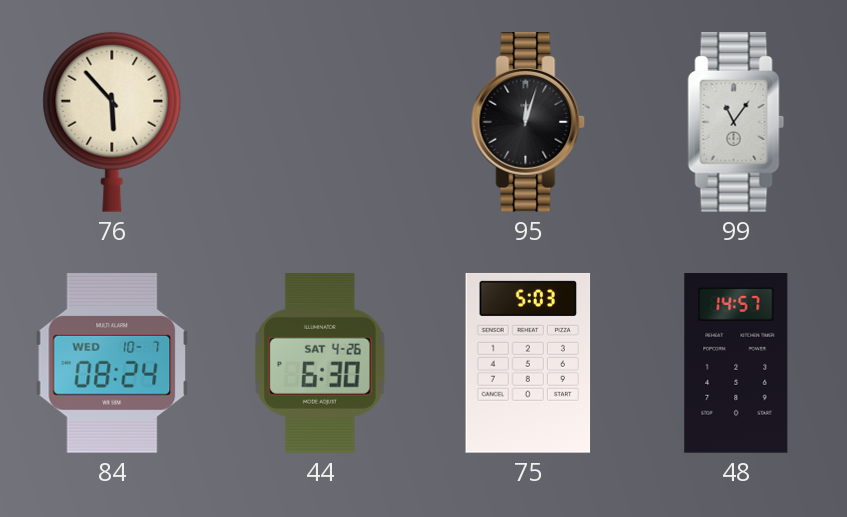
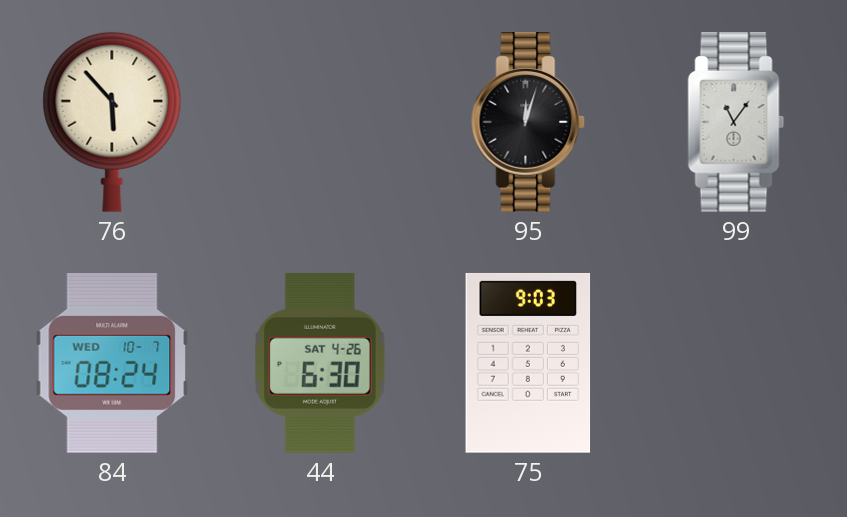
75: 5:03 -> 9:03 (528, 363)
48: 14:57 -> none (736, 364)
